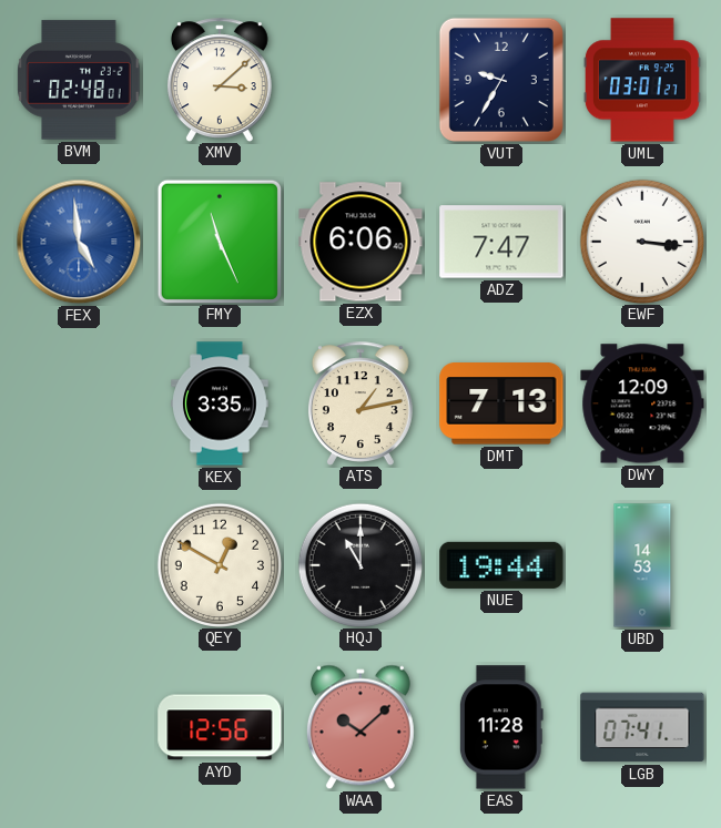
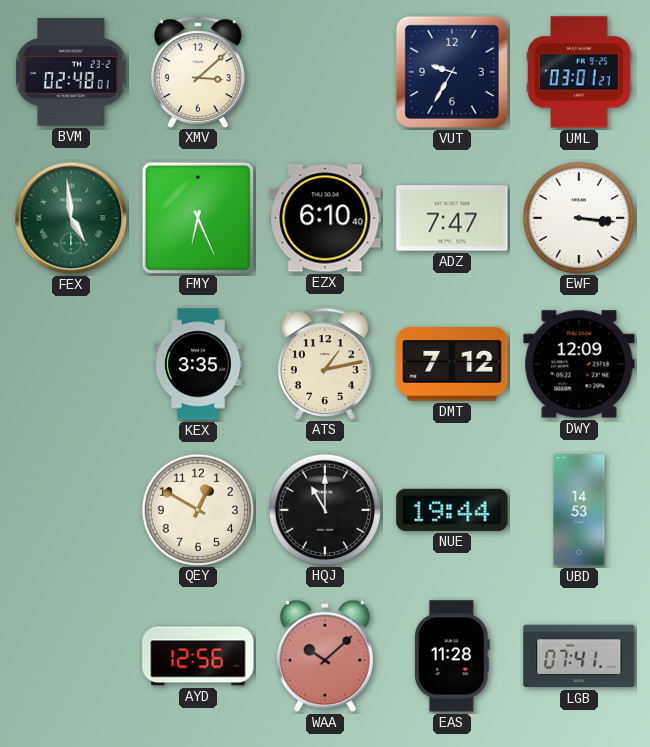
FEX dial: blue -> green (71, 218)
FMY: 11:26 -> 6:26 (197, 217)
EZX: 6:06 -> 6:10 (325, 218)
DMT: 7:13 -> 7:12 (452, 364)
